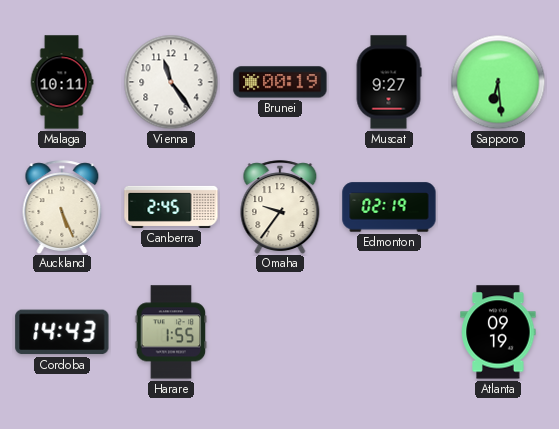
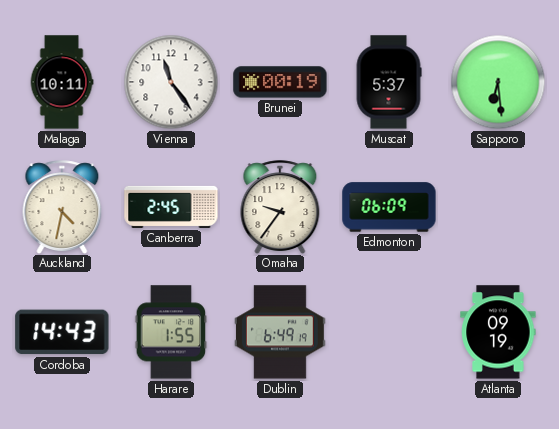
Muscat: 9:27 -> 5:37 (389, 82)
Auckland: 5:26 -> 4:32 (62, 207)
Edmonton: 02:19 -> 06:09 (389, 207)
Dublin: none -> 6:49 (280, 332)
